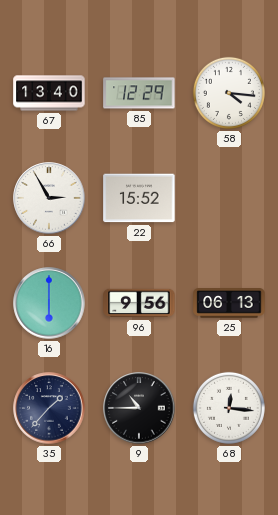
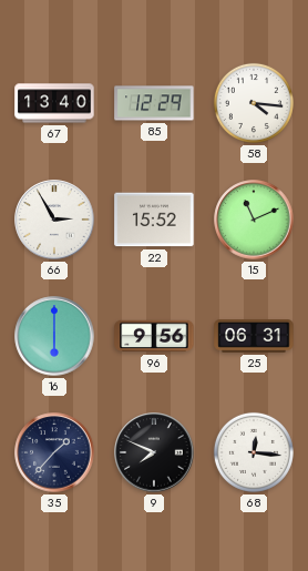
15: none -> 11:11 (254, 220)
25: 06:13 -> 06:31 (254, 336)
9: 10:45 -> 7:49 (154, 452)
